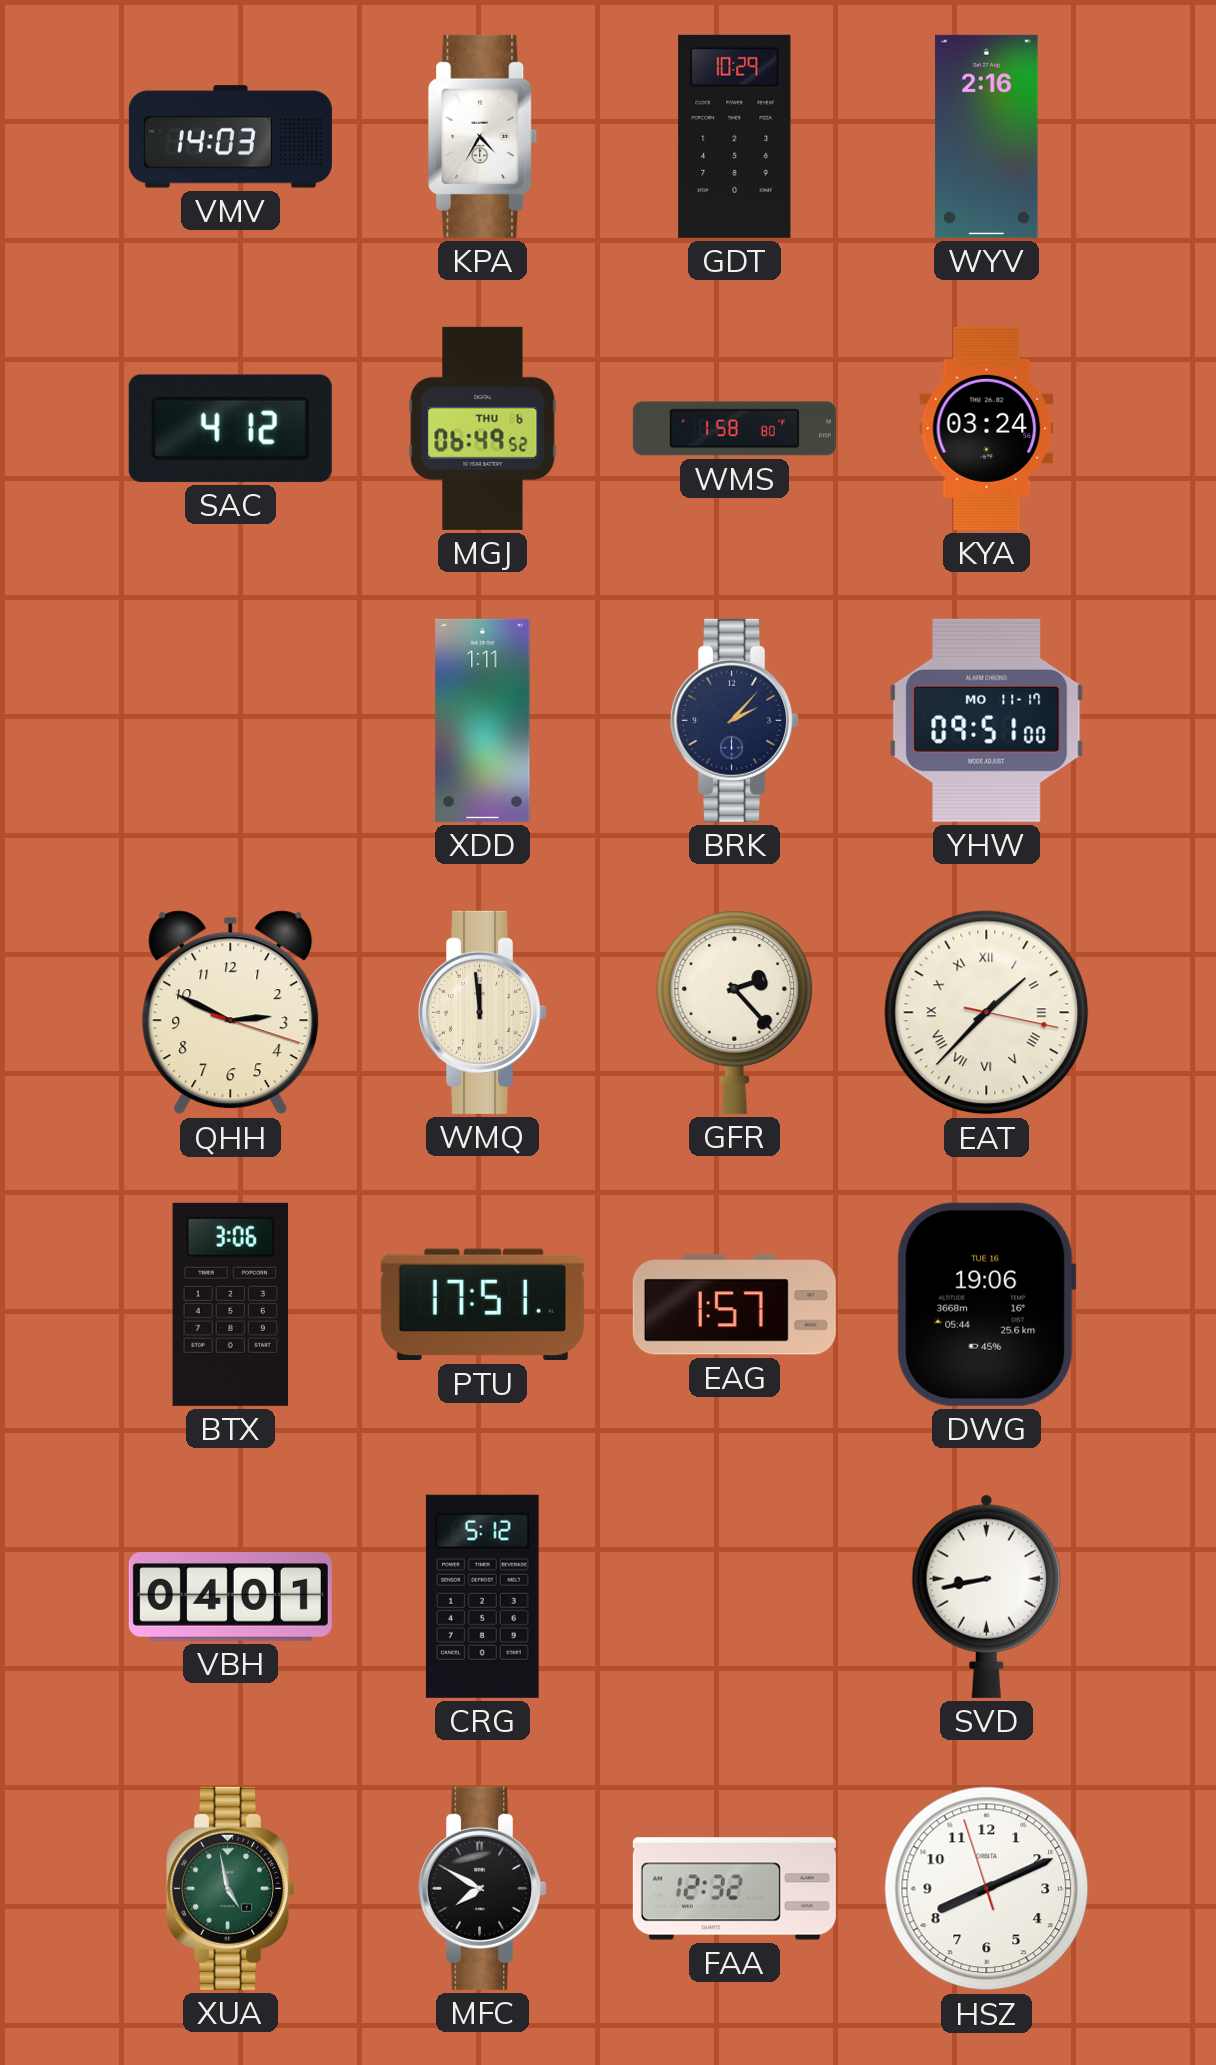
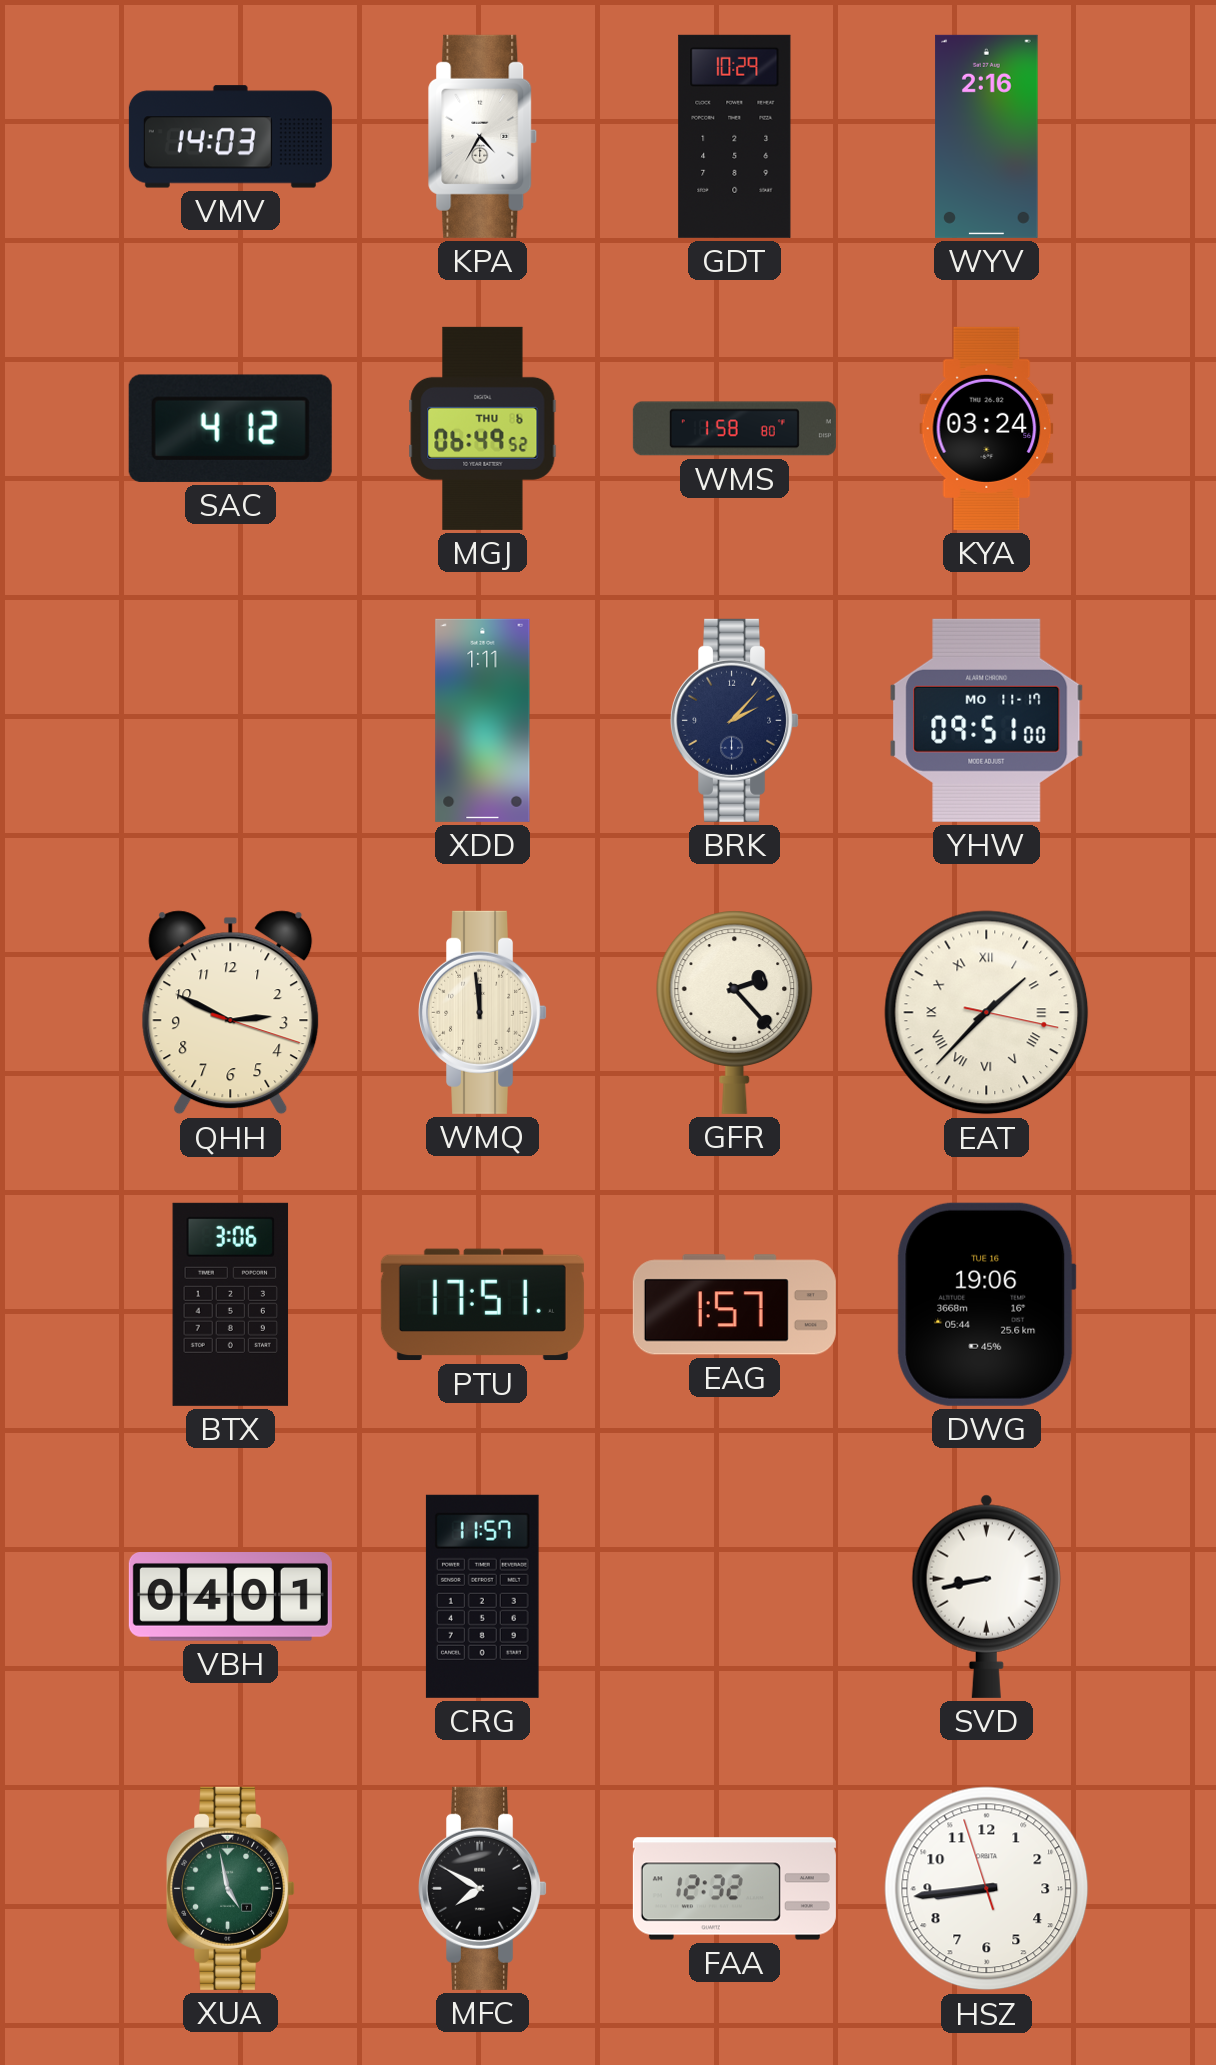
CRG: 5:12 -> 11:57 (482, 1596)
HSZ: 8:10 -> 8:43 (987, 1889)
